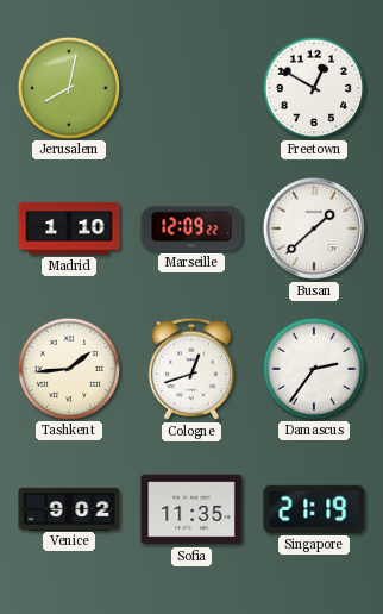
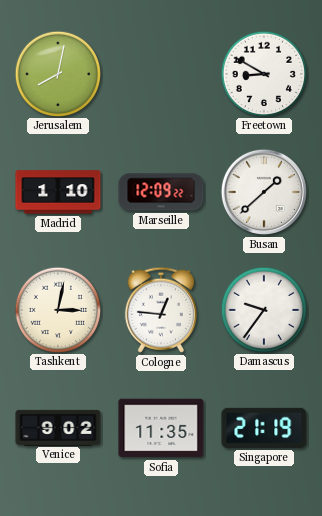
Freetown: 12:50 -> 8:50 (263, 73)
Tashkent: 1:44 -> 3:02 (57, 309)
Cologne: 12:42 -> 12:46 (161, 310)
Damascus: 2:36 -> 9:36 (263, 309)
